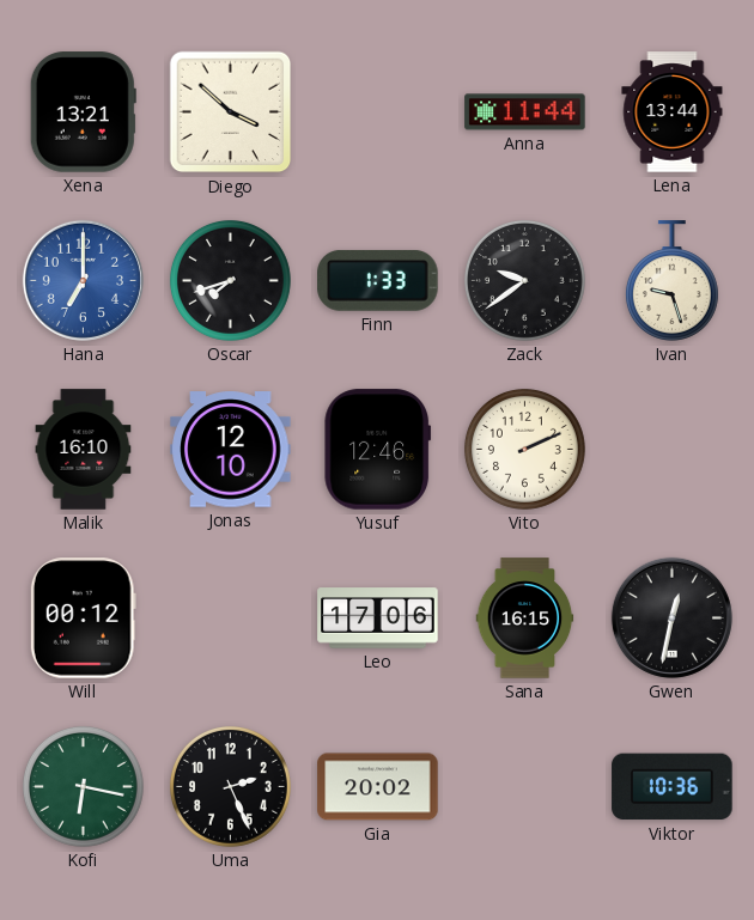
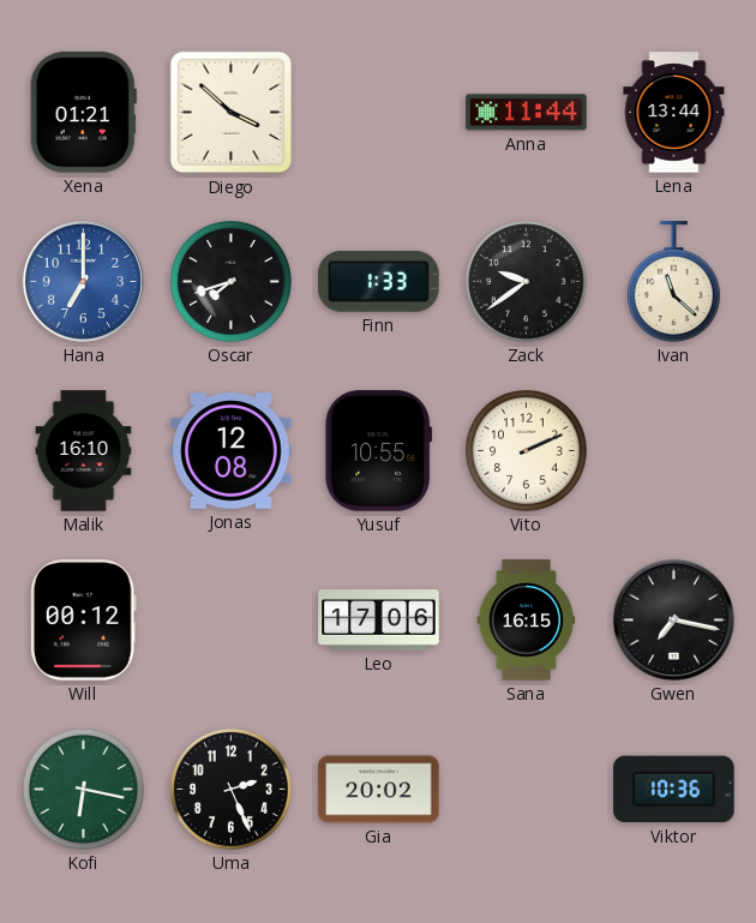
Xena: 13:21 -> 01:21 (83, 113)
Ivan: 9:27 -> 11:22 (673, 282)
Jonas: 12:10 -> 12:08 (232, 451)
Yusuf: 12:46 -> 10:55 (379, 451)
Gwen: 12:32 -> 7:17 (673, 619)
